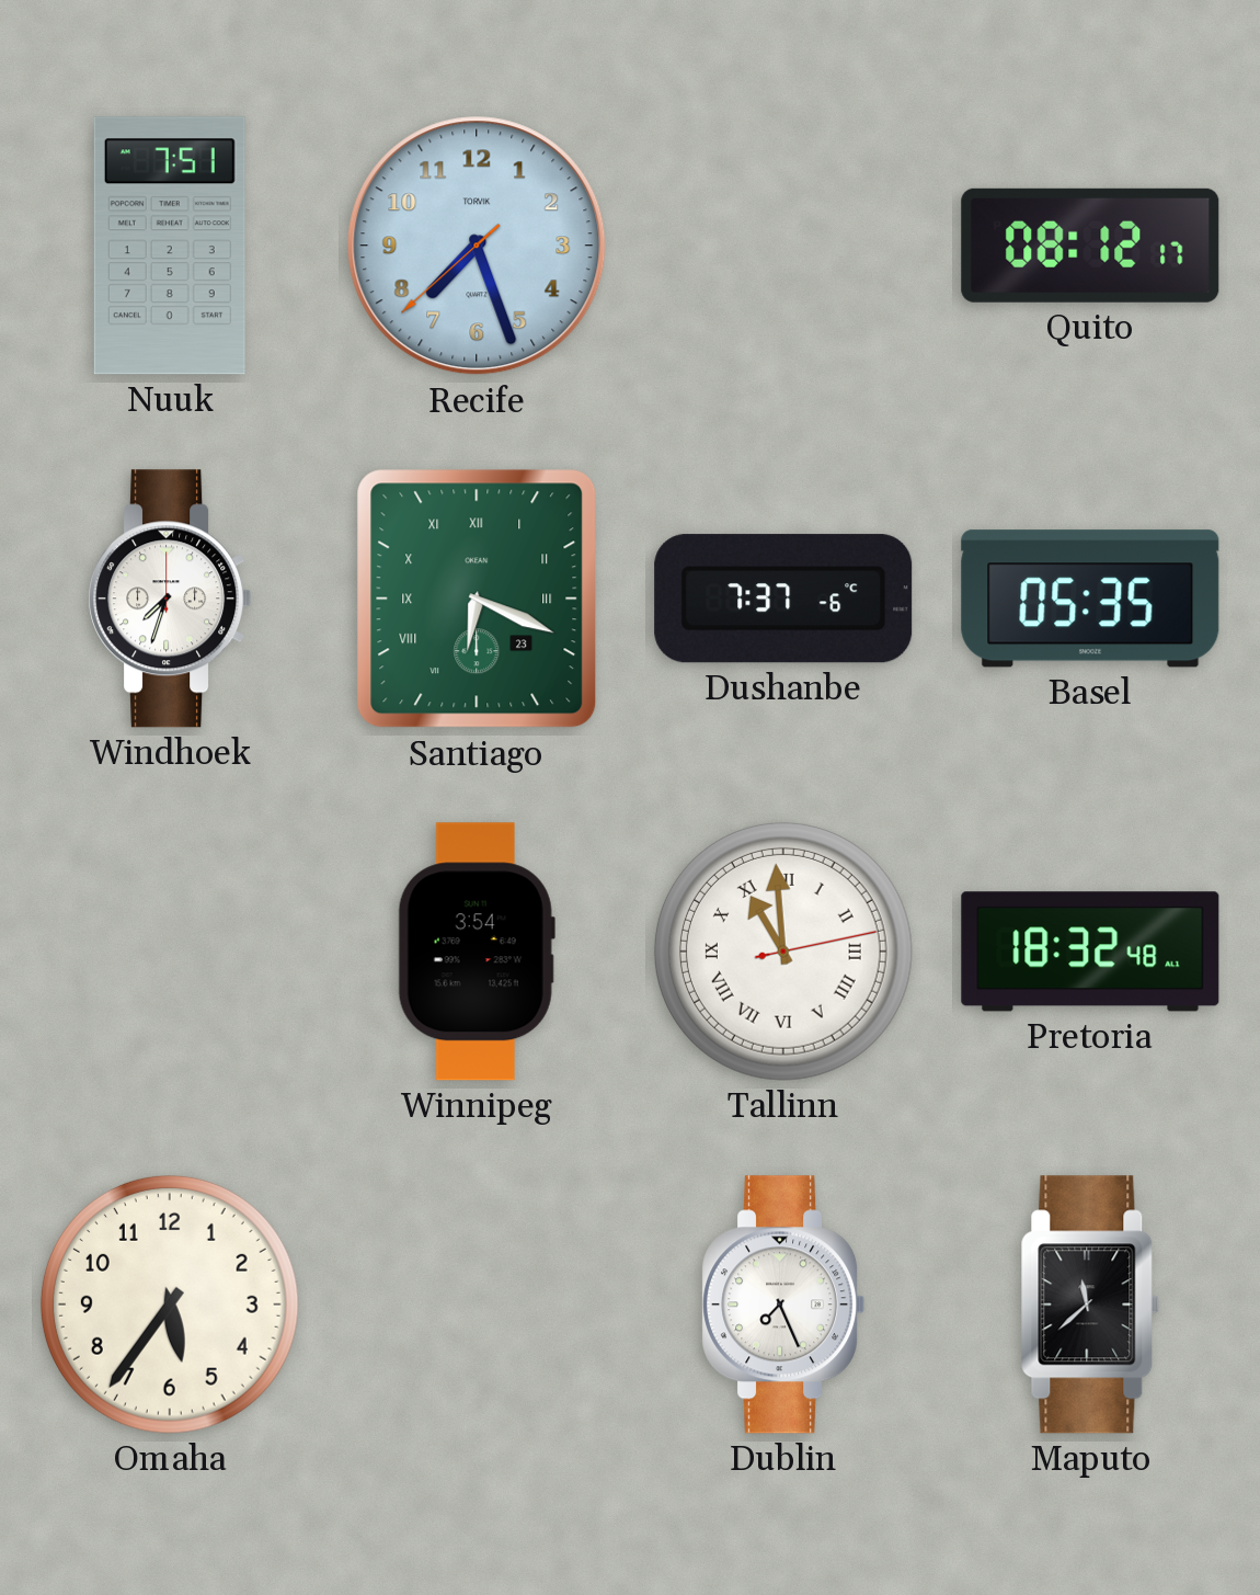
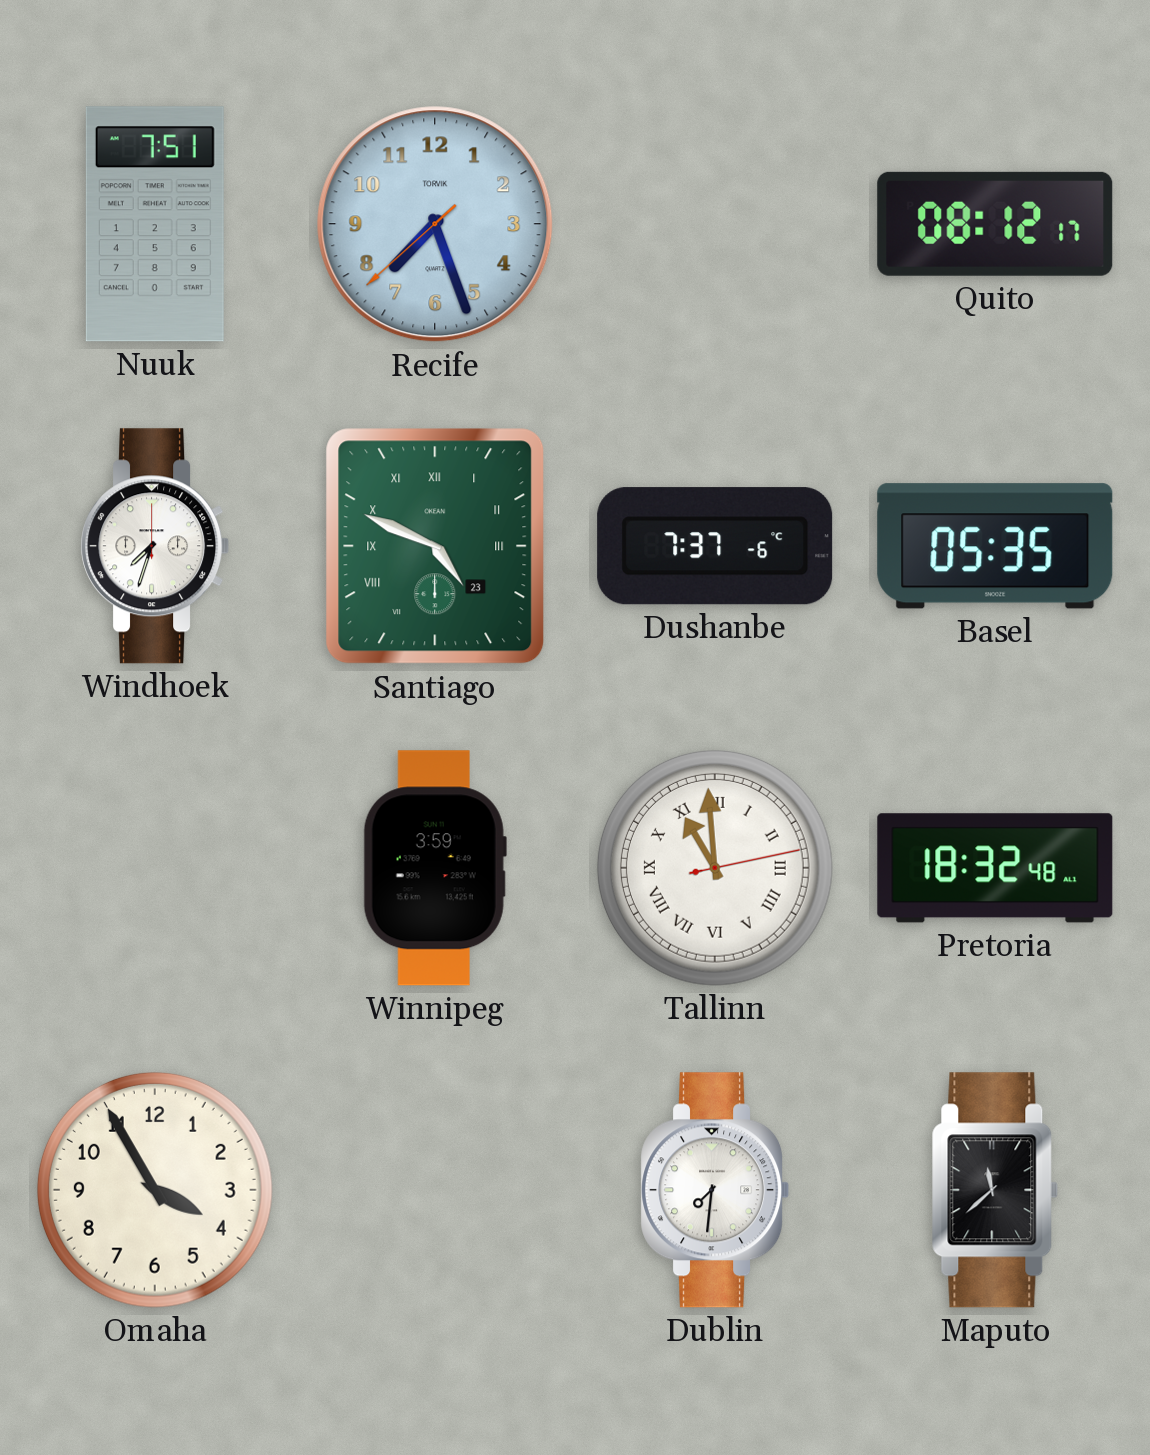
Santiago: 6:19 -> 4:49 (435, 546)
Winnipeg: 3:54 -> 3:59 (435, 868)
Omaha: 5:36 -> 3:55 (155, 1190)
Dublin: 7:26 -> 7:31 (715, 1190)
